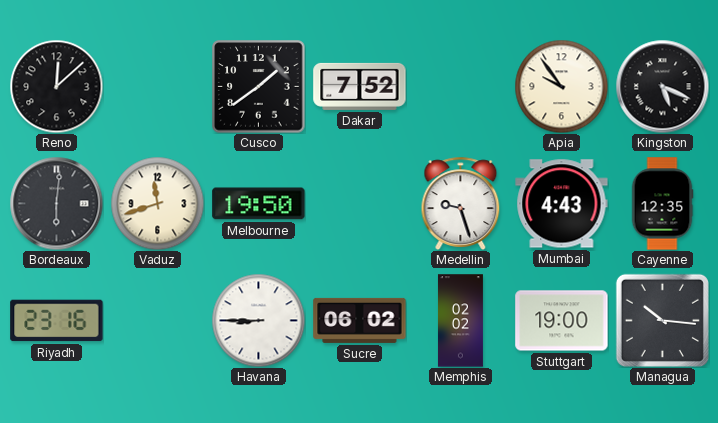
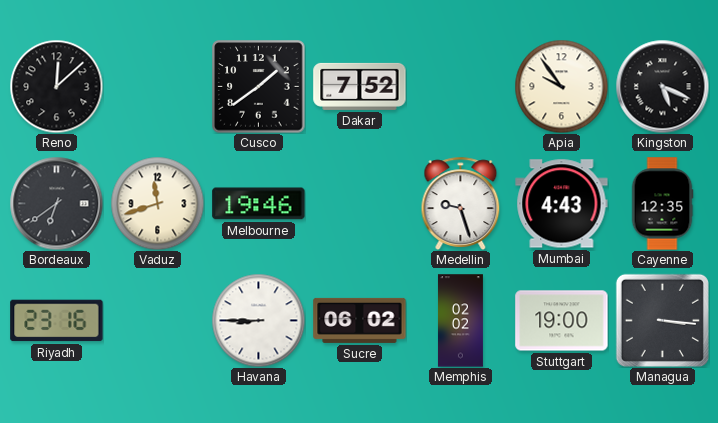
Bordeaux: 6:01 -> 6:39 (56, 203)
Melbourne: 19:50 -> 19:46 (259, 204)
Managua: 10:16 -> 3:16 (662, 320)
